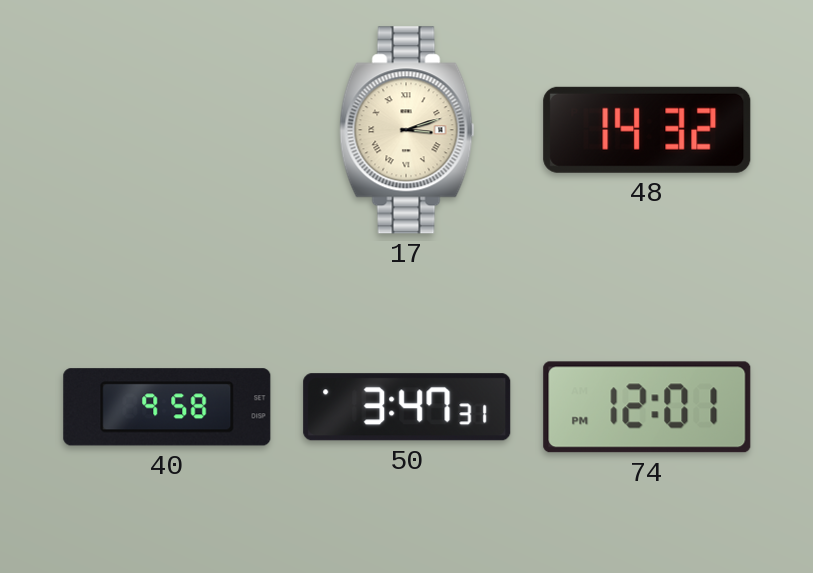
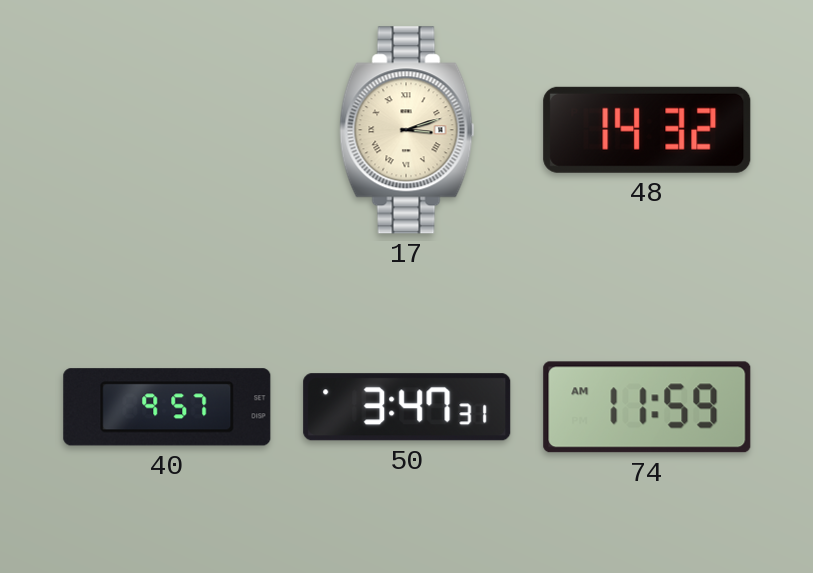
40: 9:58 -> 9:57 (167, 407)
74: 12:01 -> 11:59 (647, 407)
